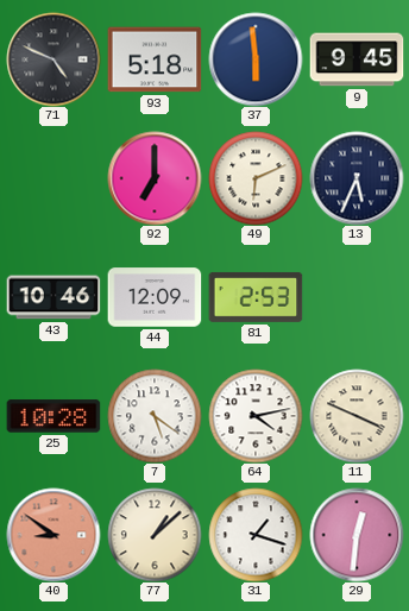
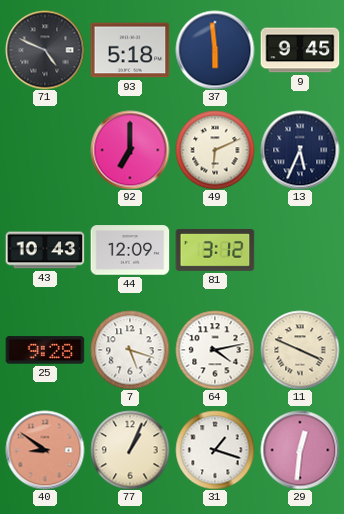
43: 10:46 -> 10:43 (45, 250)
81: 2:53 -> 3:12 (215, 250)
25: 10:28 -> 9:28 (45, 350)
7: 5:21 -> 5:18 (130, 350)
77: 1:08 -> 1:04 (130, 450)
